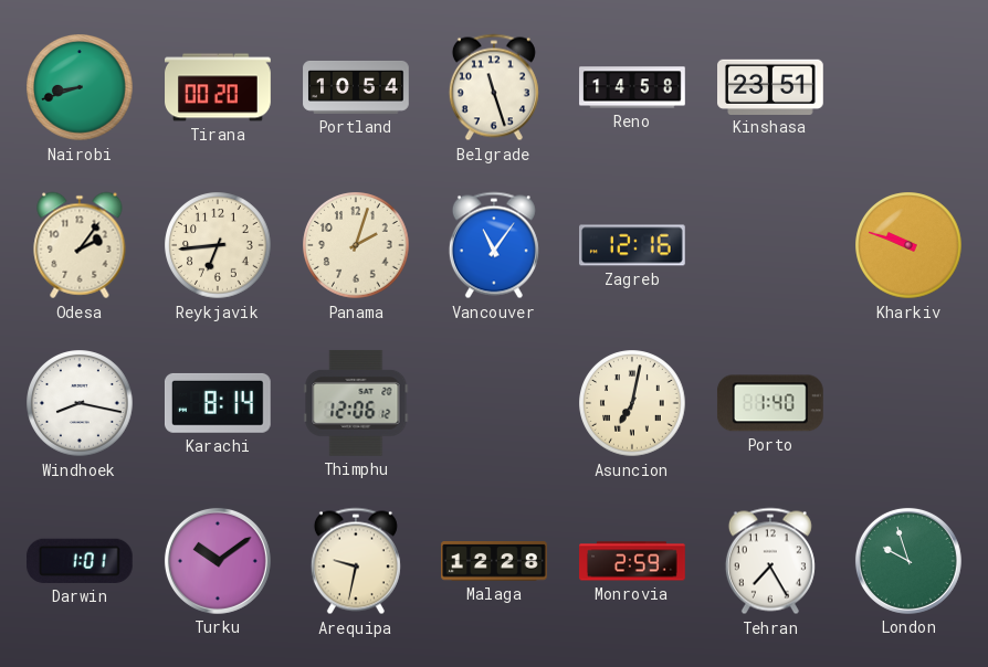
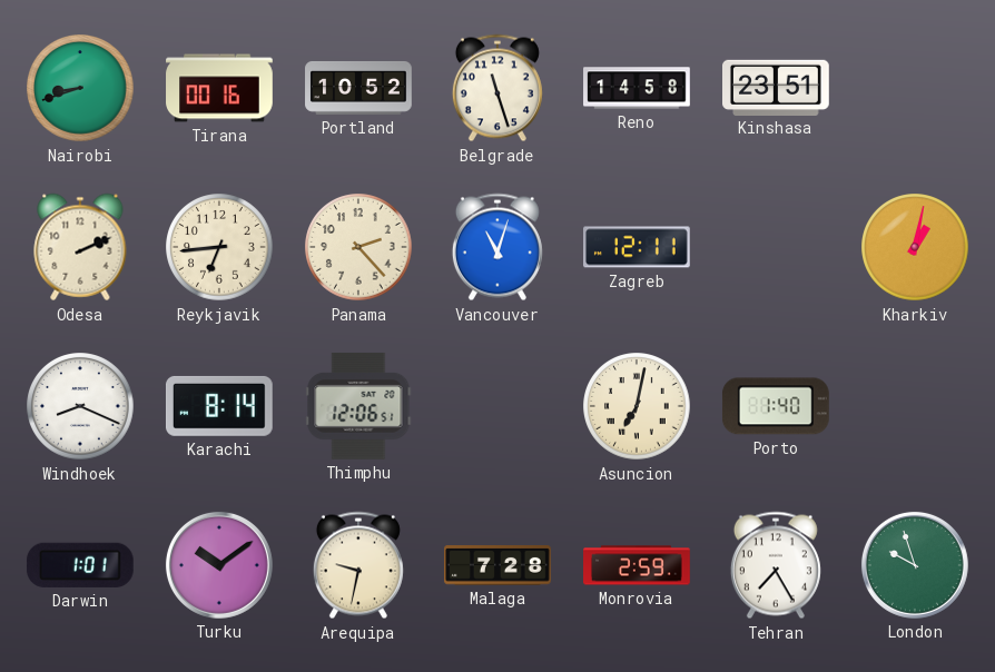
Tirana: 00:20 -> 00:16 (219, 88)
Portland: 10:54 -> 10:52 (358, 88)
Odesa: 2:06 -> 2:11 (80, 247)
Panama: 2:03 -> 2:23 (358, 247)
Vancouver: 11:06 -> 11:03 (497, 247)
Zagreb: 12:16 -> 12:11 (638, 247)
Kharkiv: 9:48 -> 1:02 (915, 247)
Windhoek: 8:17 -> 8:19 (80, 406)
Thimphu: 12:06:12 -> 12:06:51 (358, 406)
Malaga: 12:28 -> 7:28 (499, 565)
